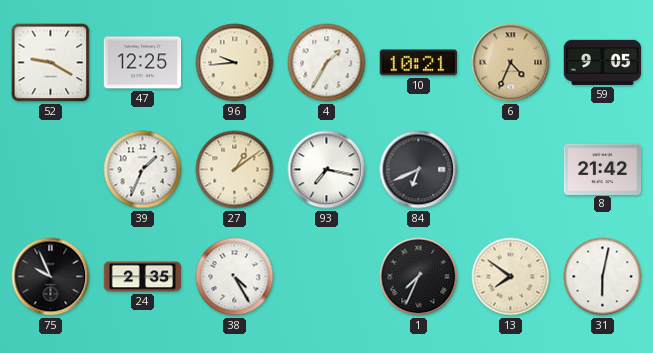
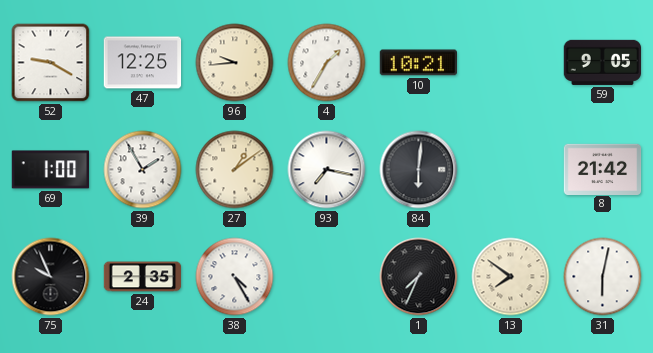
6: 4:34 -> none (511, 63)
69: none -> 1:00 (51, 170)
39: 1:34 -> 1:55 (143, 170)
84: 6:41 -> 6:01 (419, 170)
